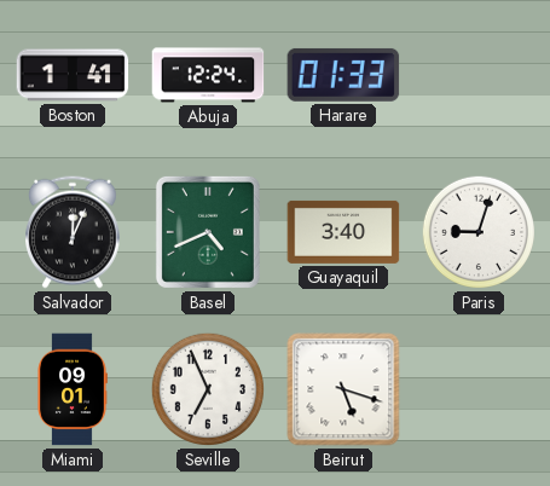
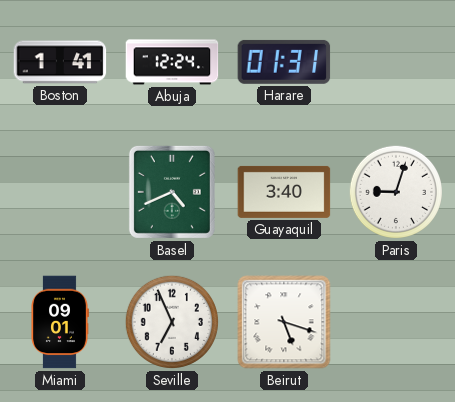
Harare: 01:33 -> 01:31 (284, 62)
Salvador: 12:04 -> none (74, 232)
